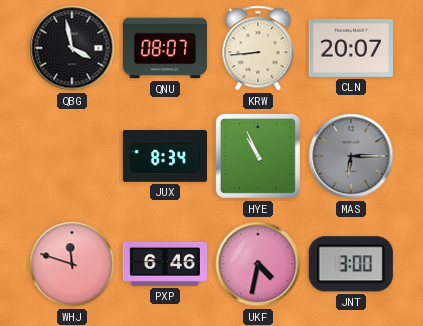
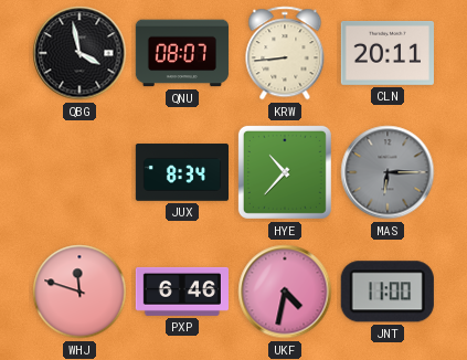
CLN: 20:07 -> 20:11 (388, 53)
HYE: 10:56 -> 10:37 (285, 172)
JNT: 3:00 -> 11:00 (388, 292)
